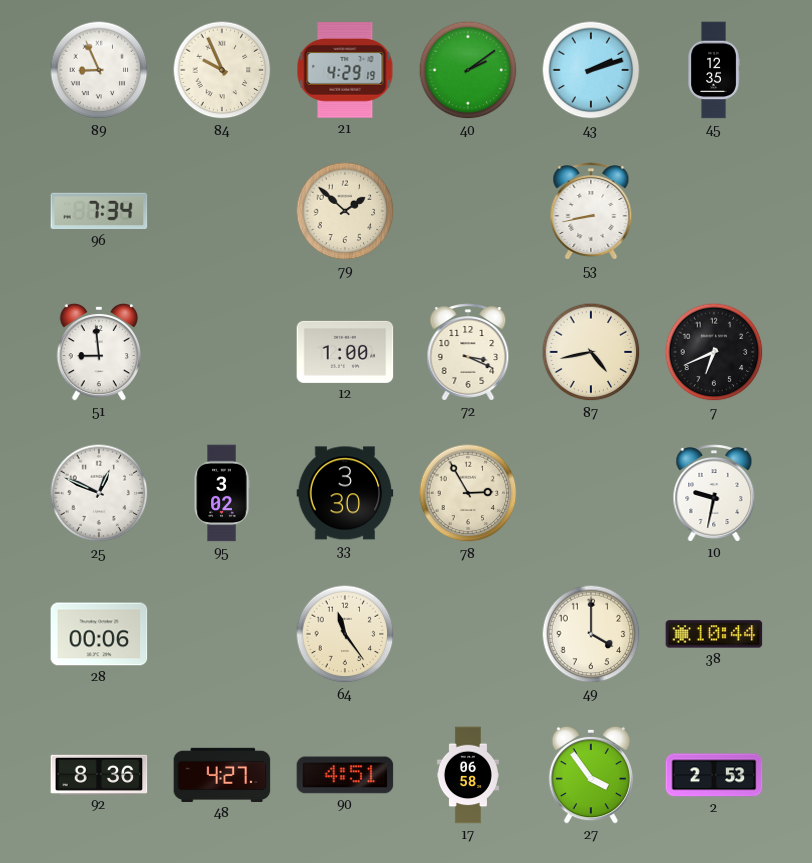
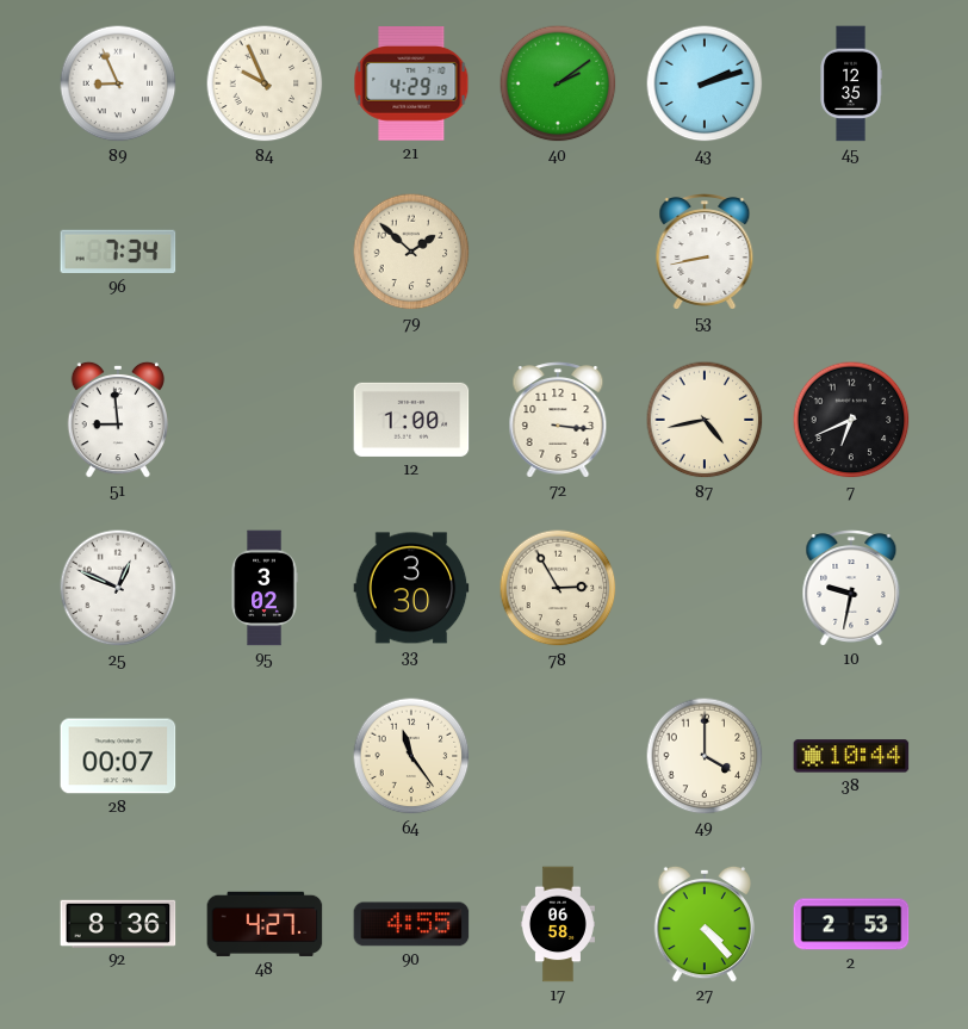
72: 3:19 -> 3:16 (558, 420)
28: 00:06 -> 00:07 (118, 756)
90: 4:51 -> 4:55 (411, 924)
27: 3:54 -> 4:23 (703, 924)
